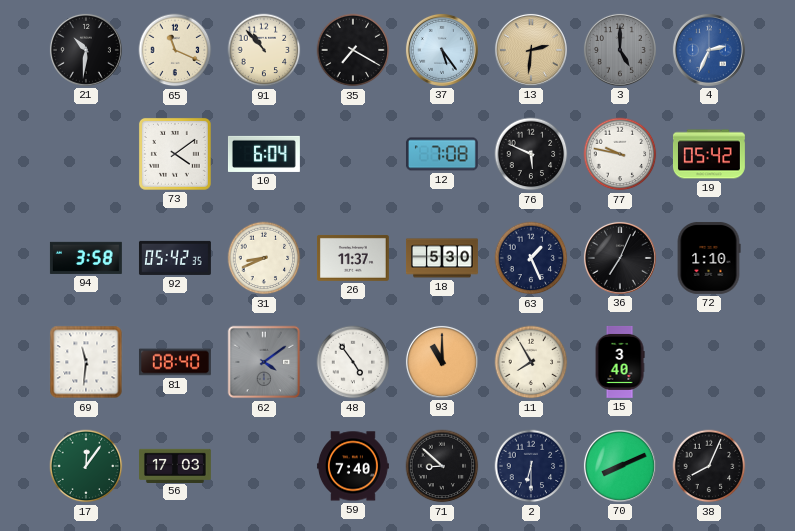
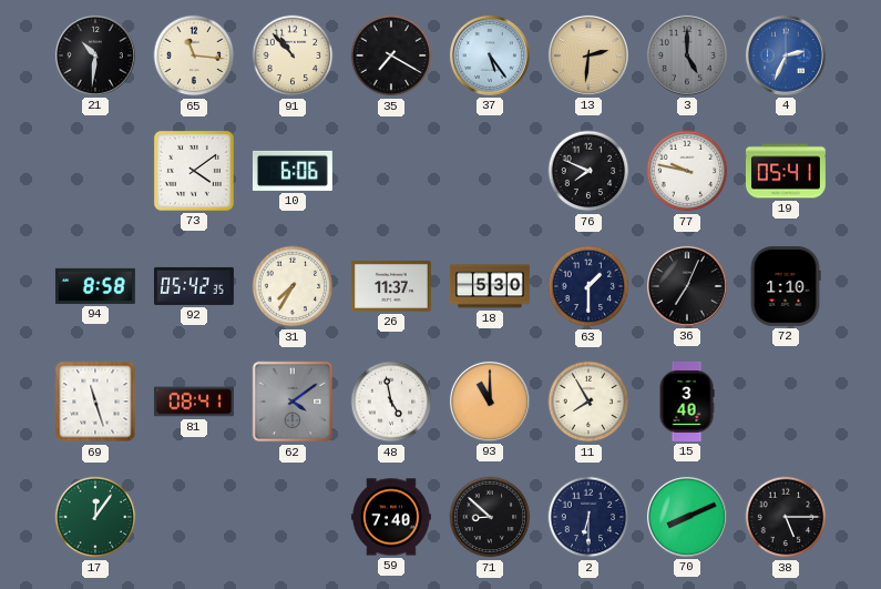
65: 11:19 -> 11:16 (194, 55)
10: 6:04 -> 6:06 (293, 171)
12: 7:08 -> none (442, 154)
76: 5:49 -> 7:49 (588, 171)
19: 05:42 -> 05:41 (786, 171)
94: 3:58 -> 8:58 (95, 286)
31: 8:41 -> 7:35 (293, 286)
63: 1:26 -> 1:30 (588, 286)
69: 11:31 -> 11:27 (95, 402)
81: 08:40 -> 08:41 (194, 402)
48: 4:54 -> 4:58 (391, 402)
56: 17:03 -> none (176, 465)
38: 8:04 -> 5:15 (786, 517)
